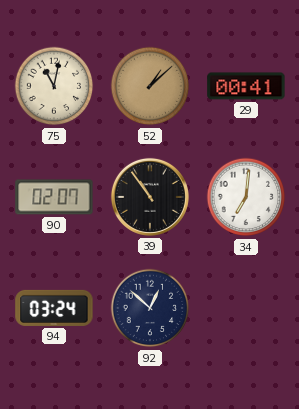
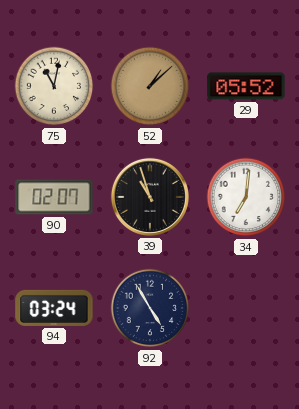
29: 00:41 -> 05:52 (246, 86)
39: 10:54 -> 10:57 (150, 197)
92: 12:52 -> 4:55 (150, 308)
